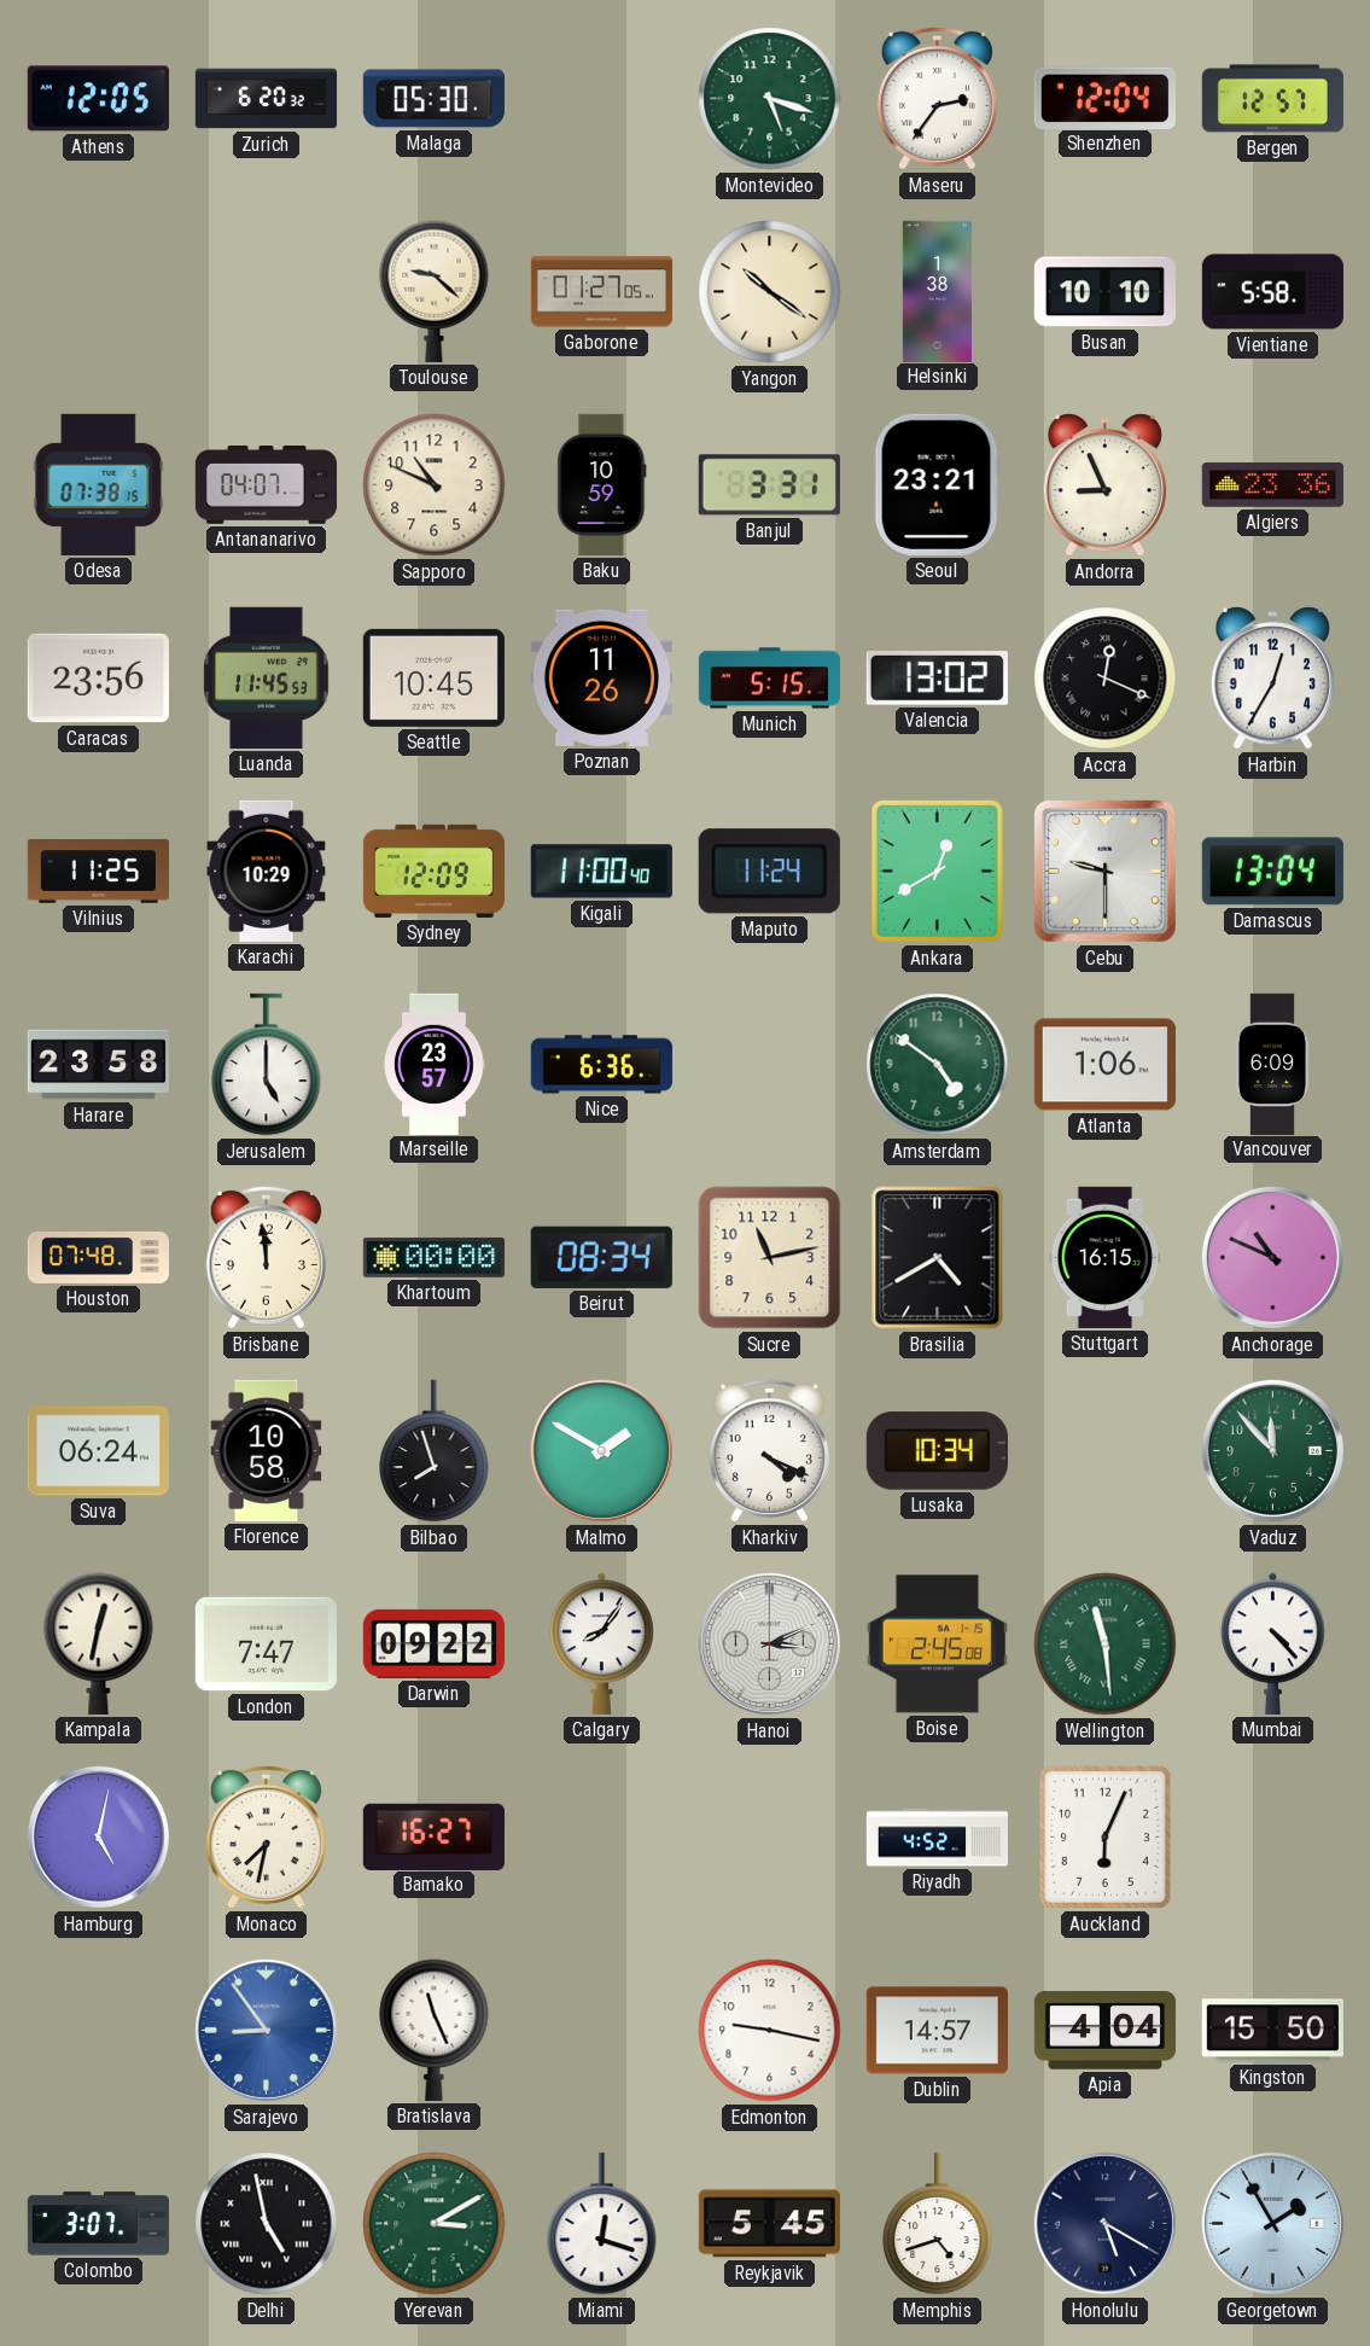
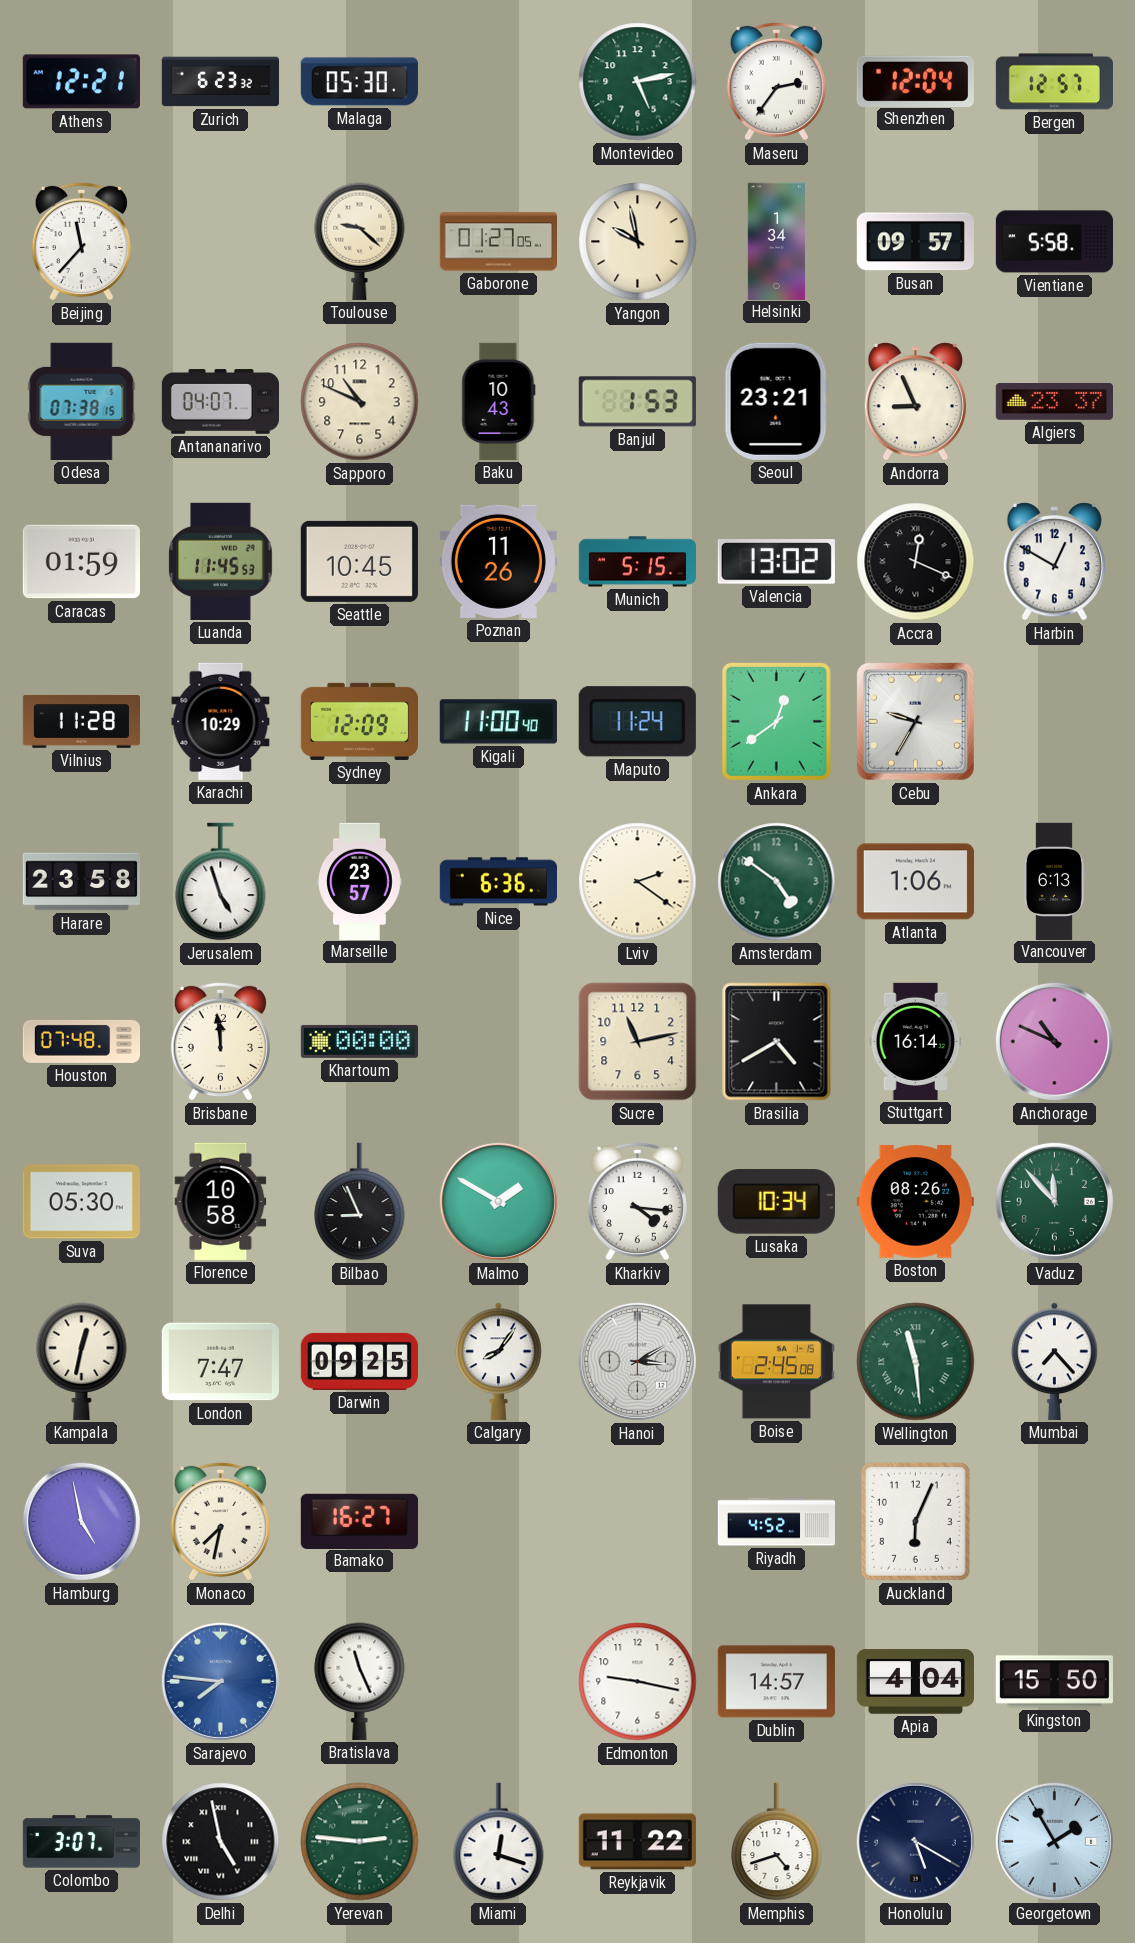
Athens: 12:05 -> 12:21 (81, 82)
Zurich: 6:20 -> 6:23 (220, 82)
Montevideo: 5:18 -> 5:13 (638, 82)
Beijing: none -> 11:37 (81, 241)
Yangon: 10:21 -> 9:58 (638, 242)
Helsinki: 1:38 -> 1:34 (776, 241)
Busan: 10:10 -> 09:57 (915, 242)
Baku: 10:59 -> 10:43 (499, 401)
Banjul: 3:31 -> 1:53 (637, 402)
Algiers: 23:36 -> 23:37 (1054, 402)
Caracas: 23:56 -> 01:59 (81, 562)
Harbin: 12:35 -> 12:50 (1054, 562)
Vilnius: 11:25 -> 11:28 (81, 721)
Ankara: 12:40 -> 12:39 (776, 721)
Cebu: 9:30 -> 9:35 (915, 721)
Damascus: 13:04 -> none (1272, 872)
Jerusalem: 5:00 -> 4:57 (221, 882)
Lviv: none -> 2:21 (638, 882)
Vancouver: 6:09 -> 6:13 (1053, 881)
Beirut: 08:34 -> none (601, 1257)
Stuttgart: 16:15 -> 16:14 (916, 1041)
Suva: 06:24 -> 05:30 (81, 1202)
Bilbao: 7:57 -> 8:56 (360, 1202)
Kharkiv: 4:19 -> 4:16 (637, 1201)
Boston: none -> 08:26 (915, 1202)
Darwin: 09:22 -> 09:25 (359, 1361)
Hanoi: 3:11 -> 3:10 (637, 1361)
Mumbai: 4:23 -> 7:23 (1055, 1361)
Hamburg: 5:02 -> 4:58 (81, 1521)
Sarajevo: 8:54 -> 7:46 (220, 1681)
Yerevan: 3:10 -> 2:46 (360, 1842)
Reykjavik: 5:45 -> 11:22 (637, 1842)
